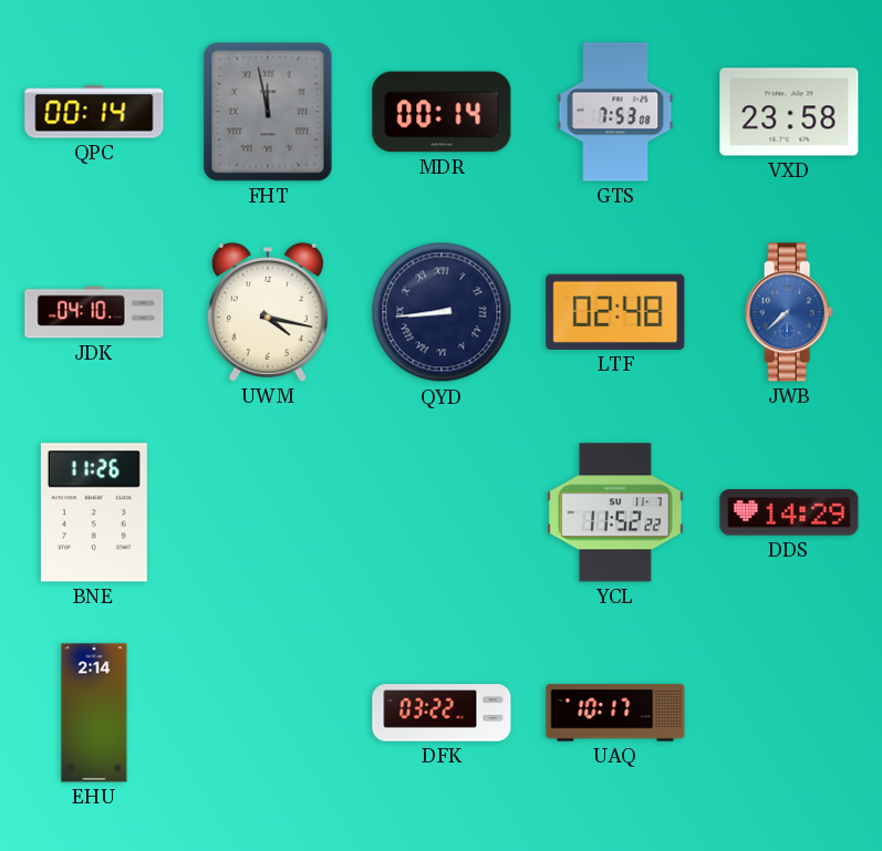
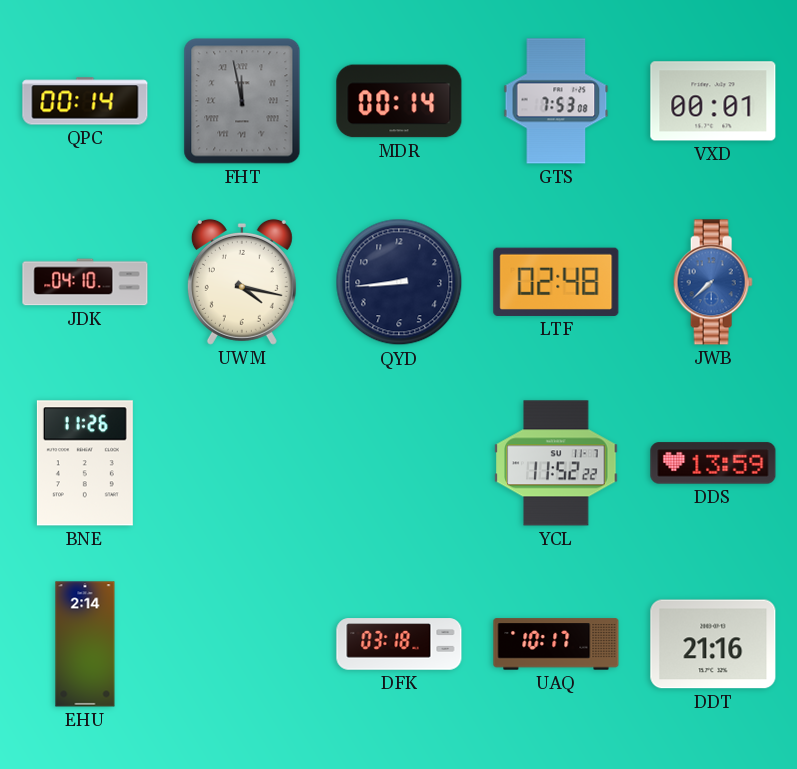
VXD: 23:58 -> 00:01 (713, 101)
QYD numerals: Roman -> Arabic (399, 282)
DDS: 14:29 -> 13:59 (713, 463)
DFK: 03:22 -> 03:18 (399, 644)
DDT: none -> 21:16 (713, 644)
